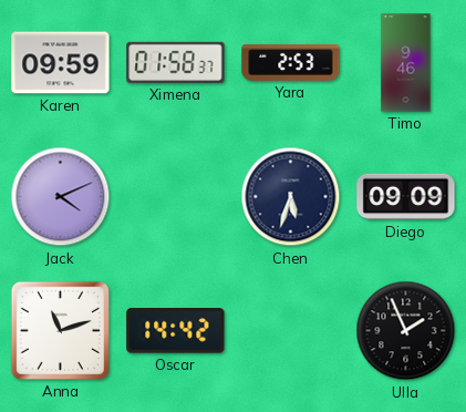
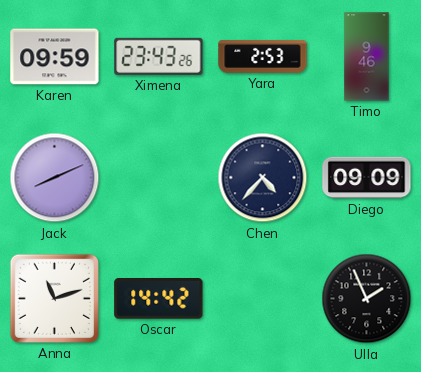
Ximena: 01:58 -> 23:43 (159, 56)
Jack: 4:11 -> 8:11 (55, 178)
Chen: 5:33 -> 4:37 (263, 178)
